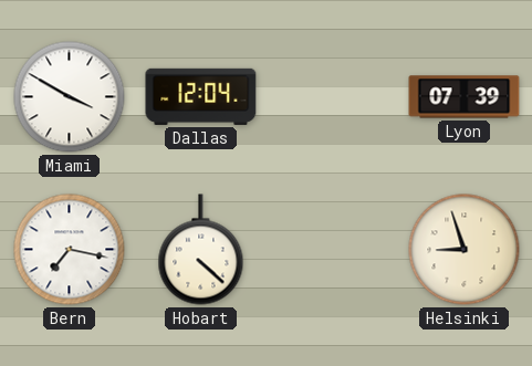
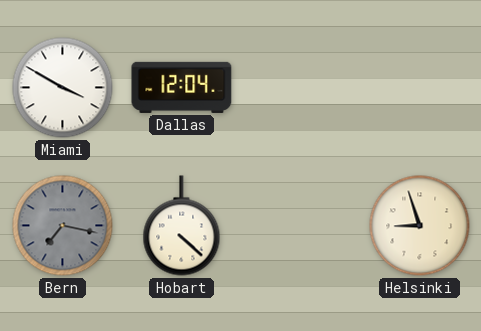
Lyon: 07:39 -> none (465, 97)
Bern dial: white -> grey (63, 226)
